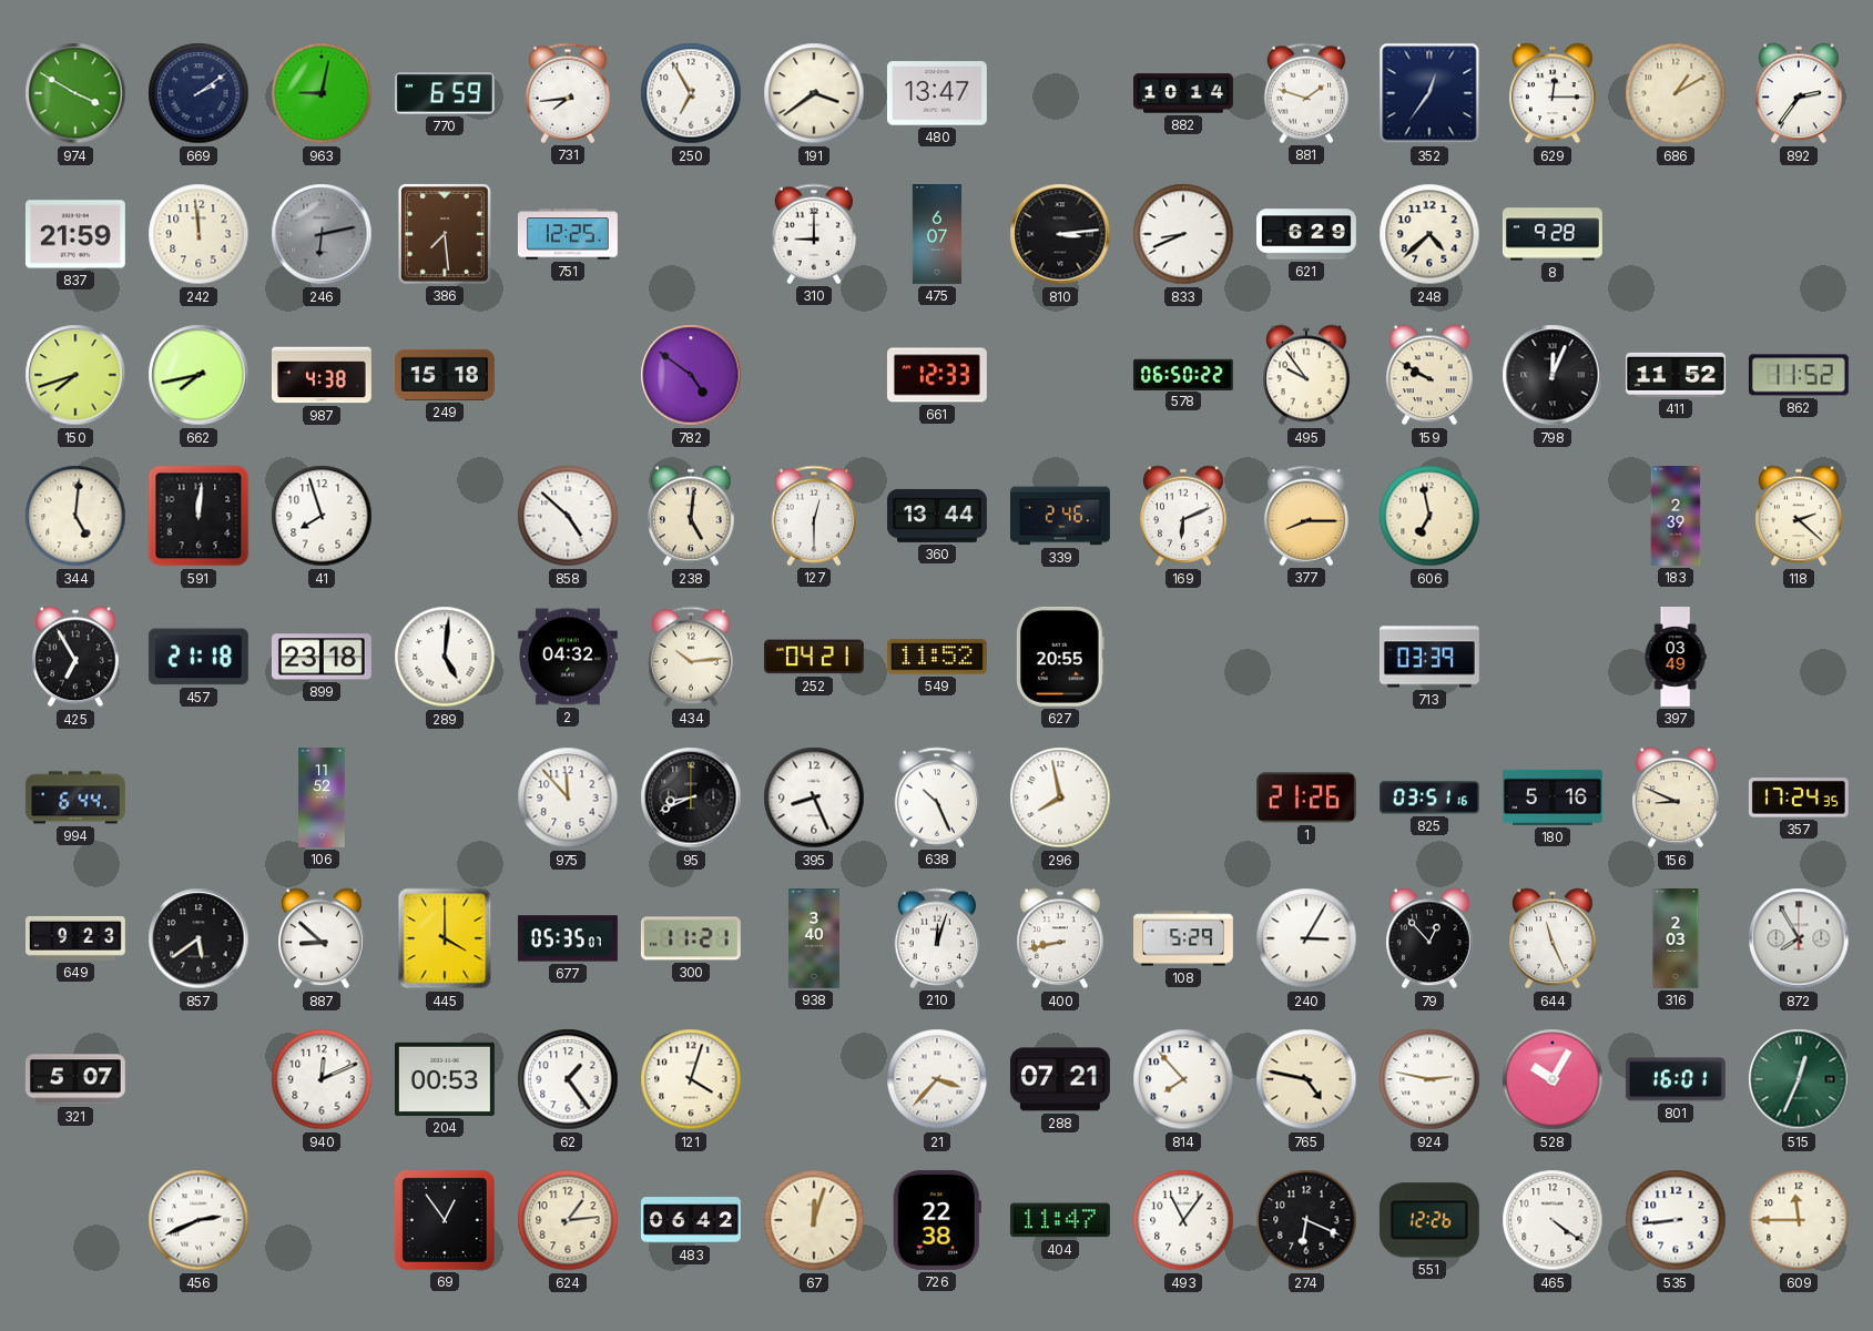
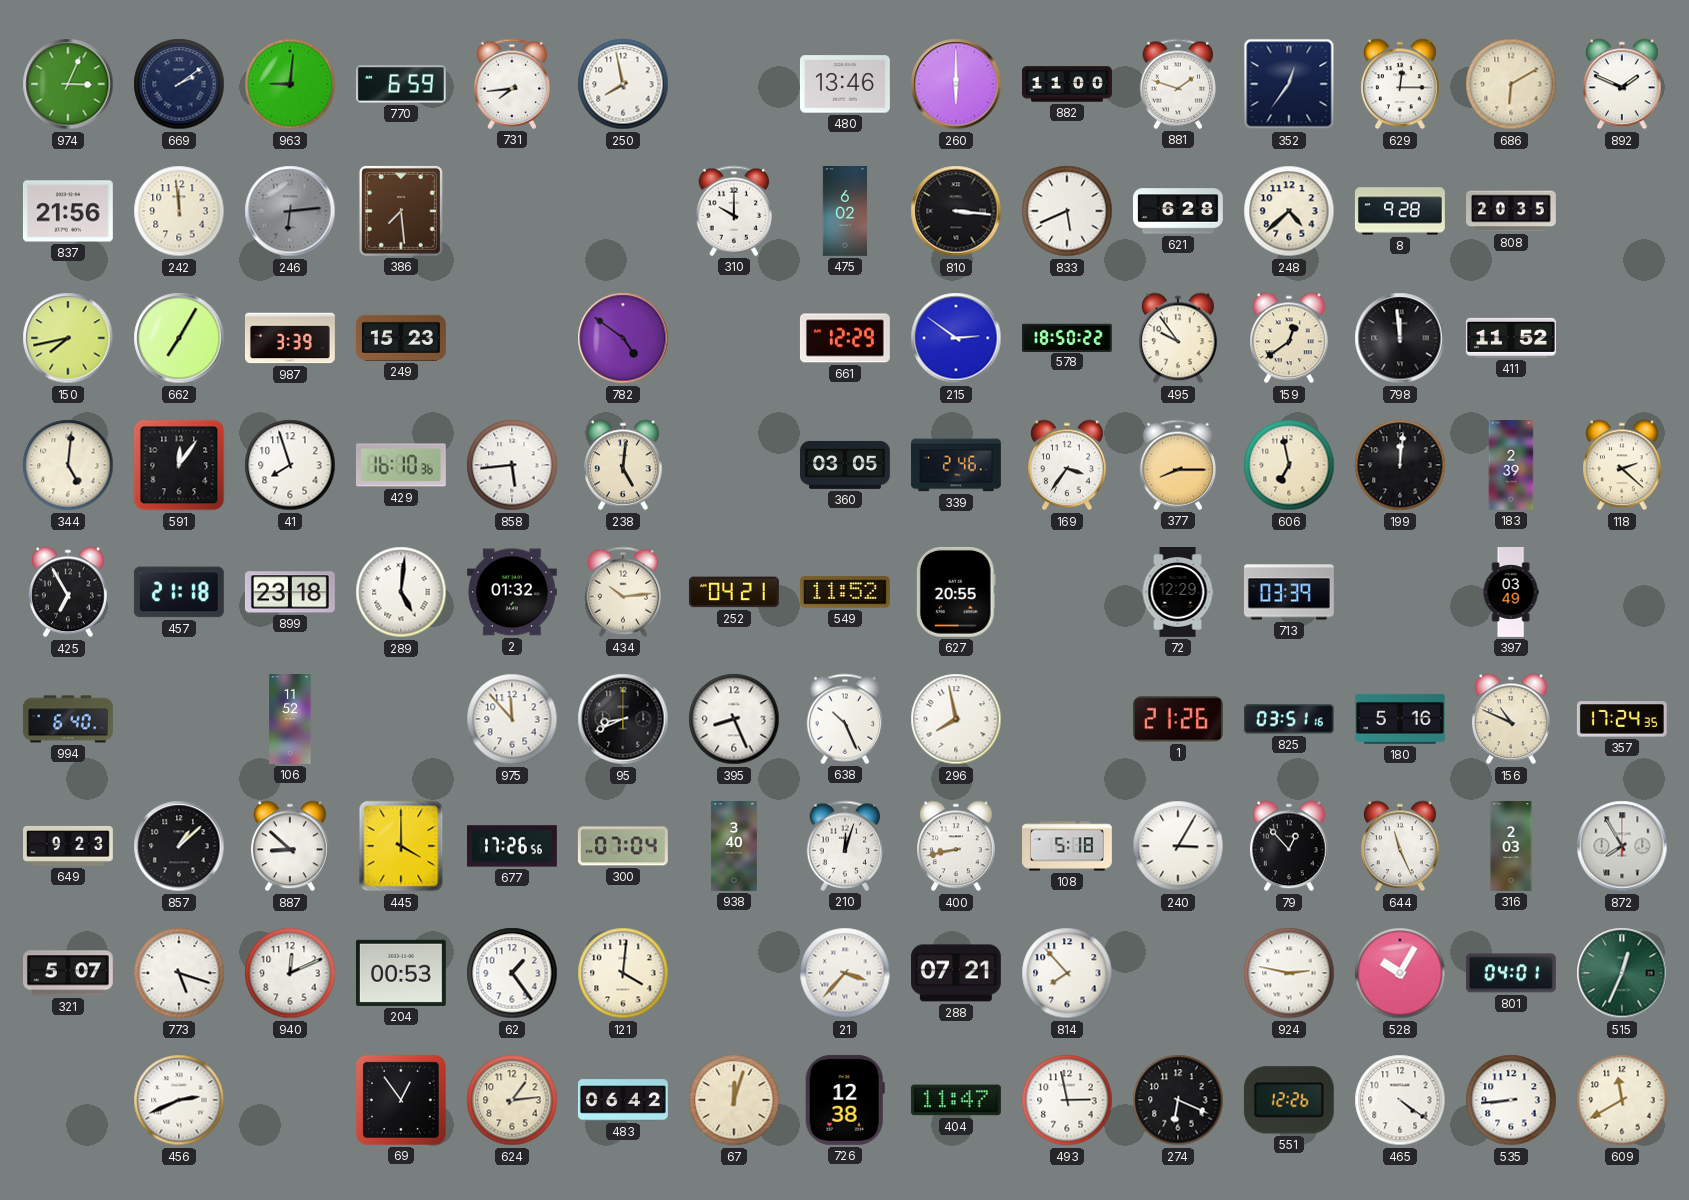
974: 3:50 -> 3:04 (68, 84)
963: 9:02 -> 9:01 (290, 84)
250: 6:55 -> 7:58 (623, 84)
191: 3:39 -> none (814, 93)
480: 13:47 -> 13:46 (845, 84)
260: none -> 6:00 (956, 84)
882: 10:14 -> 11:00 (1068, 84)
686: 1:10 -> 6:10 (1511, 84)
892: 2:36 -> 1:49 (1623, 84)
837: 21:59 -> 21:56 (68, 211)
246: 6:13 -> 6:14 (290, 211)
751: 12:25 -> none (569, 234)
310: 9:00 -> 10:00 (734, 211)
475: 6:07 -> 6:02 (845, 212)
810: 3:14 -> 3:16 (956, 211)
833: 8:41 -> 5:41 (1067, 211)
621: 6:29 -> 6:28 (1179, 211)
808: none -> 20:35 (1512, 211)
150: 7:42 -> 7:43 (68, 338)
662: 7:43 -> 7:05 (179, 338)
987: 4:38 -> 3:39 (291, 338)
249: 15:18 -> 15:23 (401, 338)
661: 12:33 -> 12:29 (845, 338)
215: none -> 2:51 (956, 338)
578: 06:50 -> 18:50 (1067, 337)
159: 9:50 -> 12:39 (1290, 338)
798: 12:04 -> 11:59 (1400, 338)
862: 11:52 -> none (1799, 375)
591: 12:01 -> 12:06 (179, 465)
429: none -> 16:10 (401, 465)
858: 4:52 -> 5:44 (512, 465)
127: 12:30 -> none (814, 516)
360: 13:44 -> 03:05 (845, 465)
169: 6:11 -> 3:36 (1068, 465)
199: none -> 12:01 (1400, 465)
2: 04:32 -> 01:32 (512, 592)
72: none -> 12:29 (1178, 593)
994: 6:44 -> 6:40 (68, 719)
156: 8:49 -> 10:49 (1512, 719)
857: 5:39 -> 1:08 (179, 846)
677: 05:35 -> 17:26 (512, 846)
300: 11:21 -> 07:04 (623, 846)
108: 5:29 -> 5:18 (1068, 846)
773: none -> 5:18 (179, 973)
121: 4:03 -> 4:01 (623, 973)
765: 4:47 -> none (1306, 1079)
801: 16:01 -> 04:01 (1511, 973)
726: 22:38 -> 12:38 (845, 1100)
493: 11:06 -> 2:58 (1067, 1100)
609: 11:45 -> 11:40 (1622, 1100)
